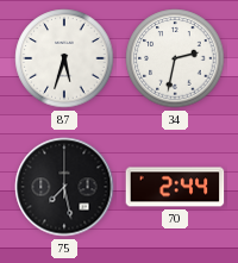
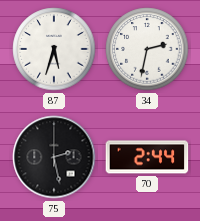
75: 7:28 -> 2:28 (54, 157)
